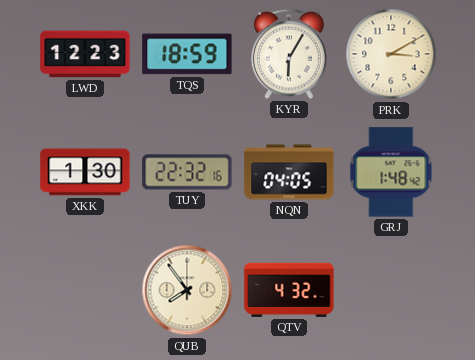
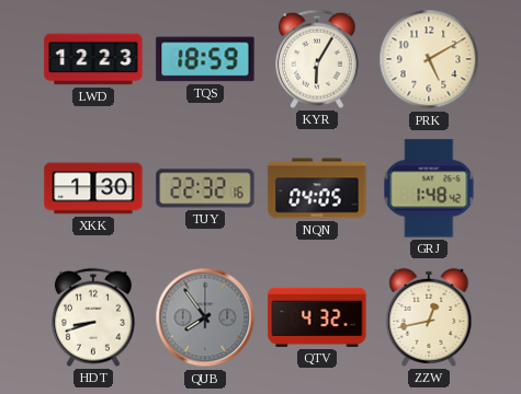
PRK: 3:10 -> 5:10 (429, 59)
HDT: none -> 8:42 (93, 317)
QUB dial: cream -> grey (205, 317)
ZZW: none -> 12:43 (429, 317)
